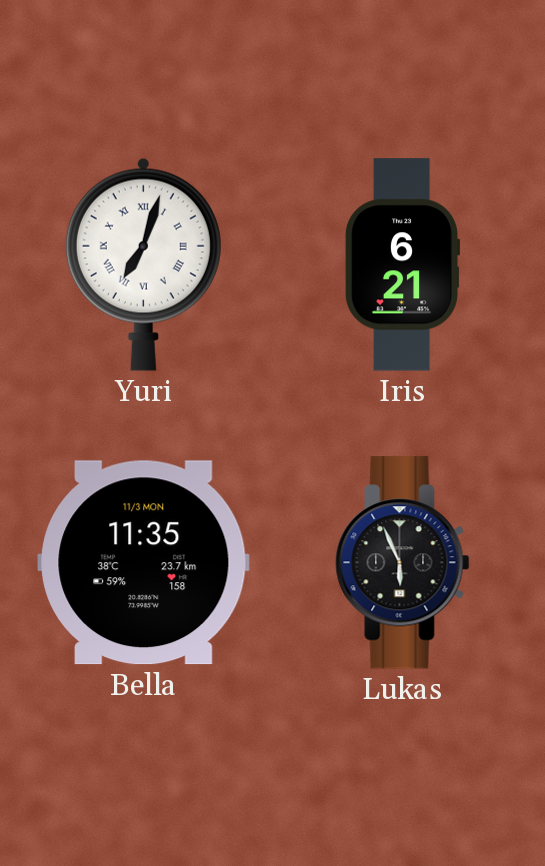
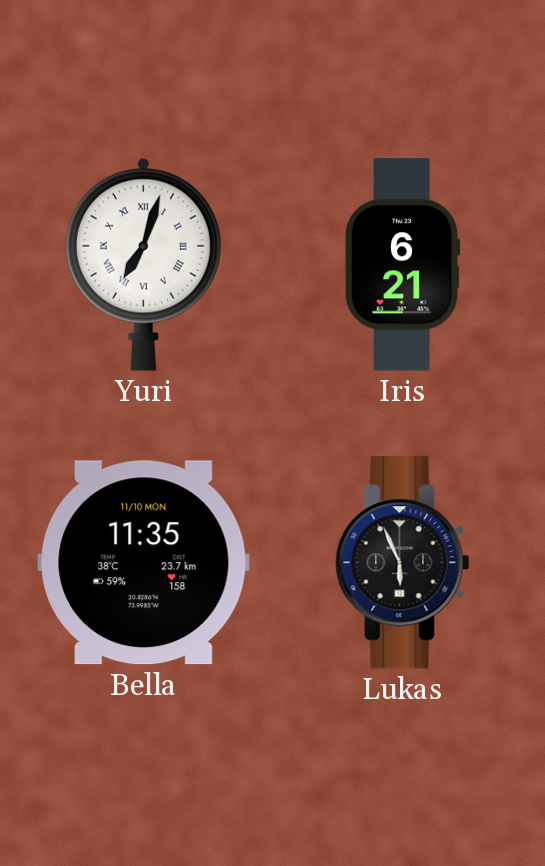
Bella date: 11/3 MON -> 11/10 MON (144, 563)
